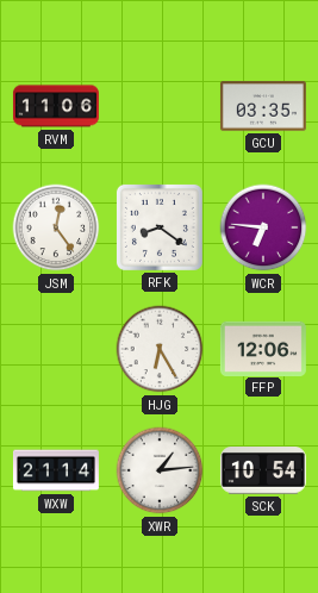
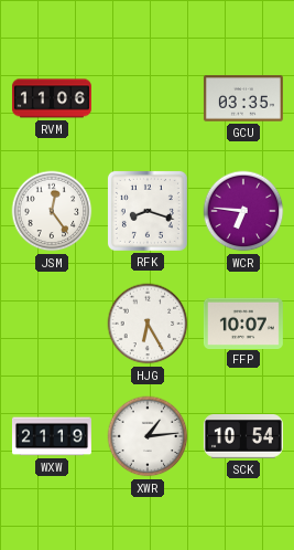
RFK: 8:21 -> 8:18 (148, 211)
FFP: 12:06 -> 10:07 (243, 322)
WXW: 21:14 -> 21:19 (52, 436)
